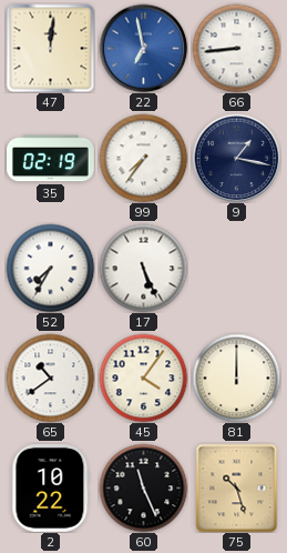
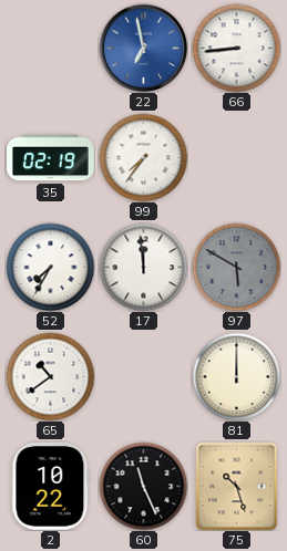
47: 12:01 -> none (50, 48)
9: 1:17 -> none (236, 158)
17: 5:26 -> 11:59 (143, 267)
97: none -> 5:50 (236, 267)
45: 4:06 -> none (143, 378)
